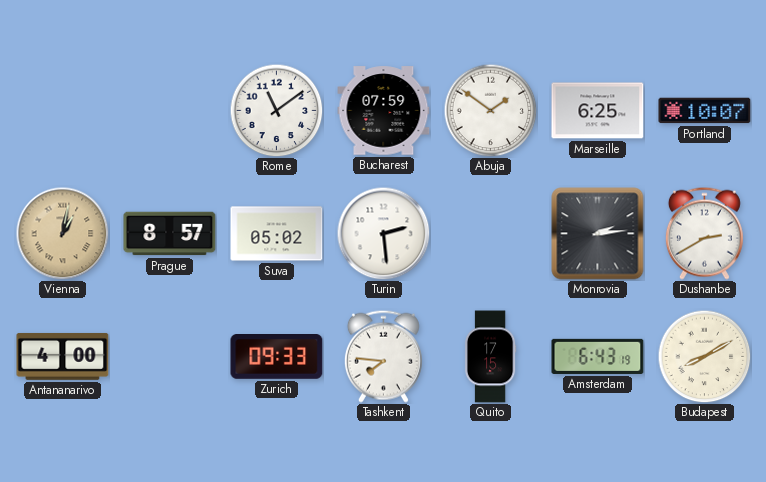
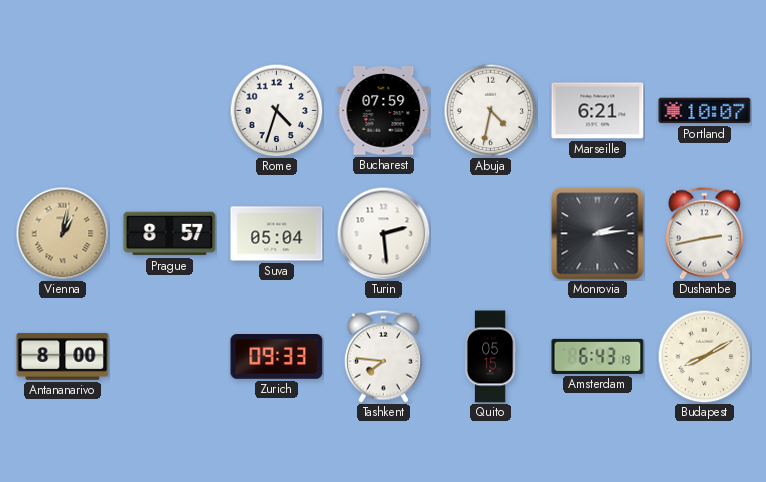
Rome: 11:09 -> 4:33 (276, 110)
Abuja: 1:51 -> 4:32 (490, 110)
Marseille: 6:25 -> 6:21 (598, 111)
Suva: 05:02 -> 05:04 (277, 234)
Dushanbe: 2:40 -> 2:43 (704, 233)
Antananarivo: 4:00 -> 8:00 (63, 356)
Quito: 17:15 -> 05:15 (490, 357)
